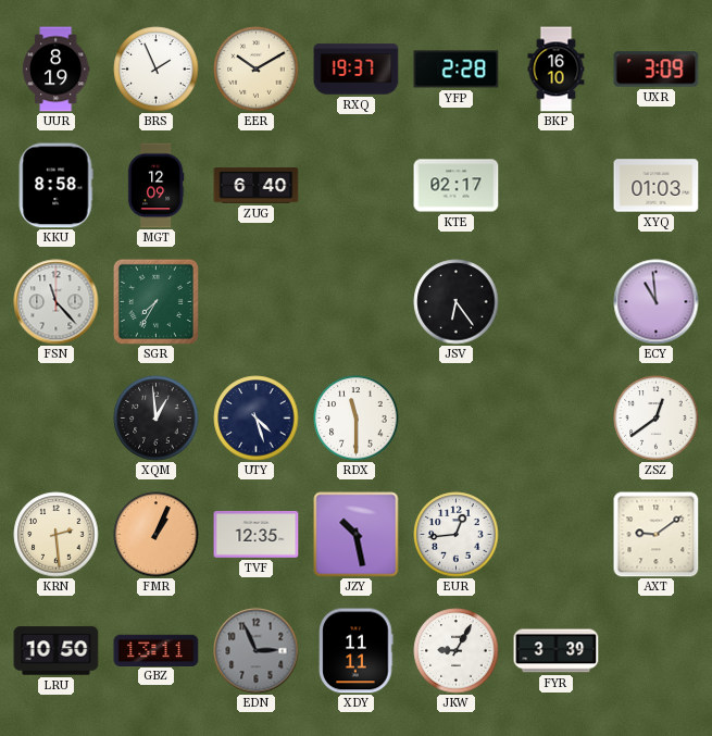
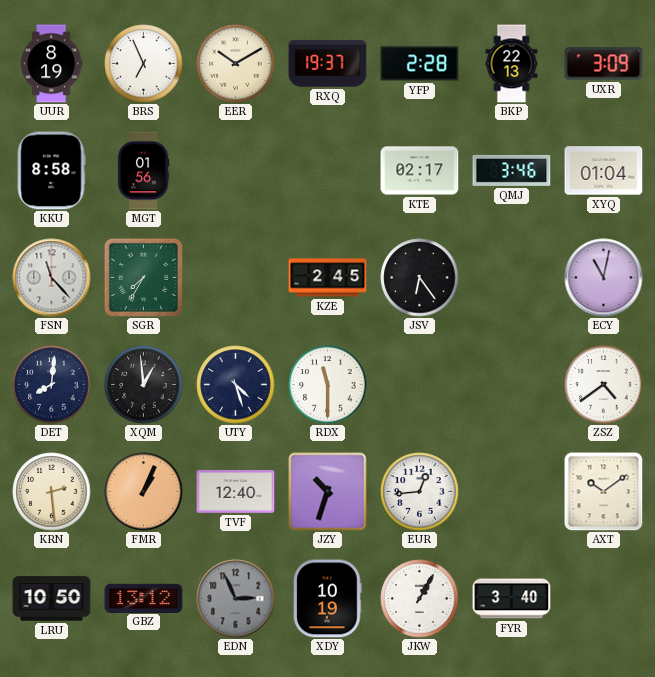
BRS: 1:56 -> 6:56 (144, 64)
BKP: 16:10 -> 22:13 (512, 64)
MGT: 12:09 -> 01:56 (143, 171)
ZUG: 6:40 -> none (257, 186)
QMJ: none -> 3:46 (512, 170)
XYQ: 01:03 -> 01:04 (604, 171)
KZE: none -> 2:45 (328, 278)
ECY: 10:59 -> 11:02 (604, 278)
DET: none -> 8:01 (52, 385)
ZSZ: 12:39 -> 4:39 (604, 385)
TVF: 12:35 -> 12:40 (236, 492)
JZY: 10:28 -> 10:33 (328, 492)
AXT: 9:09 -> 10:09 (604, 492)
GBZ: 13:11 -> 13:12 (144, 598)
XDY: 11:11 -> 10:19 (328, 599)
JKW: 9:05 -> 1:05 (420, 599)
FYR: 3:39 -> 3:40 (512, 599)
